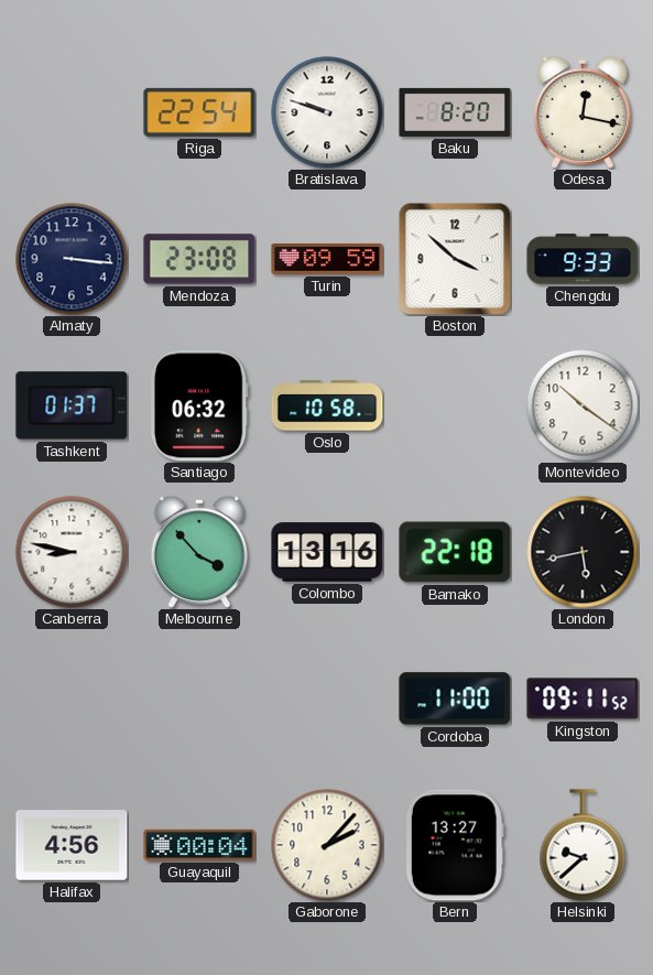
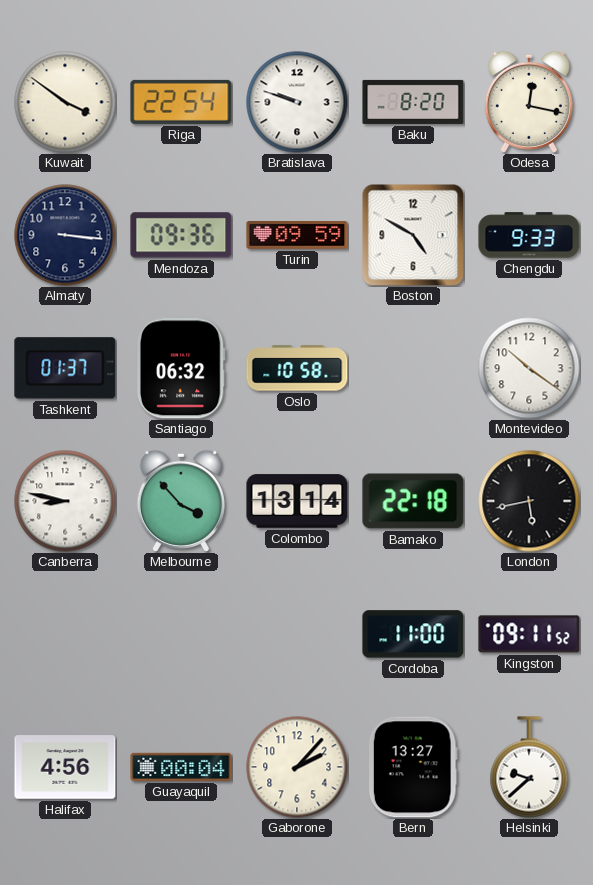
Kuwait: none -> 3:51 (65, 102)
Mendoza: 23:08 -> 09:36 (181, 235)
Boston: 3:52 -> 4:50 (413, 235)
Colombo: 13:16 -> 13:14 (297, 501)
